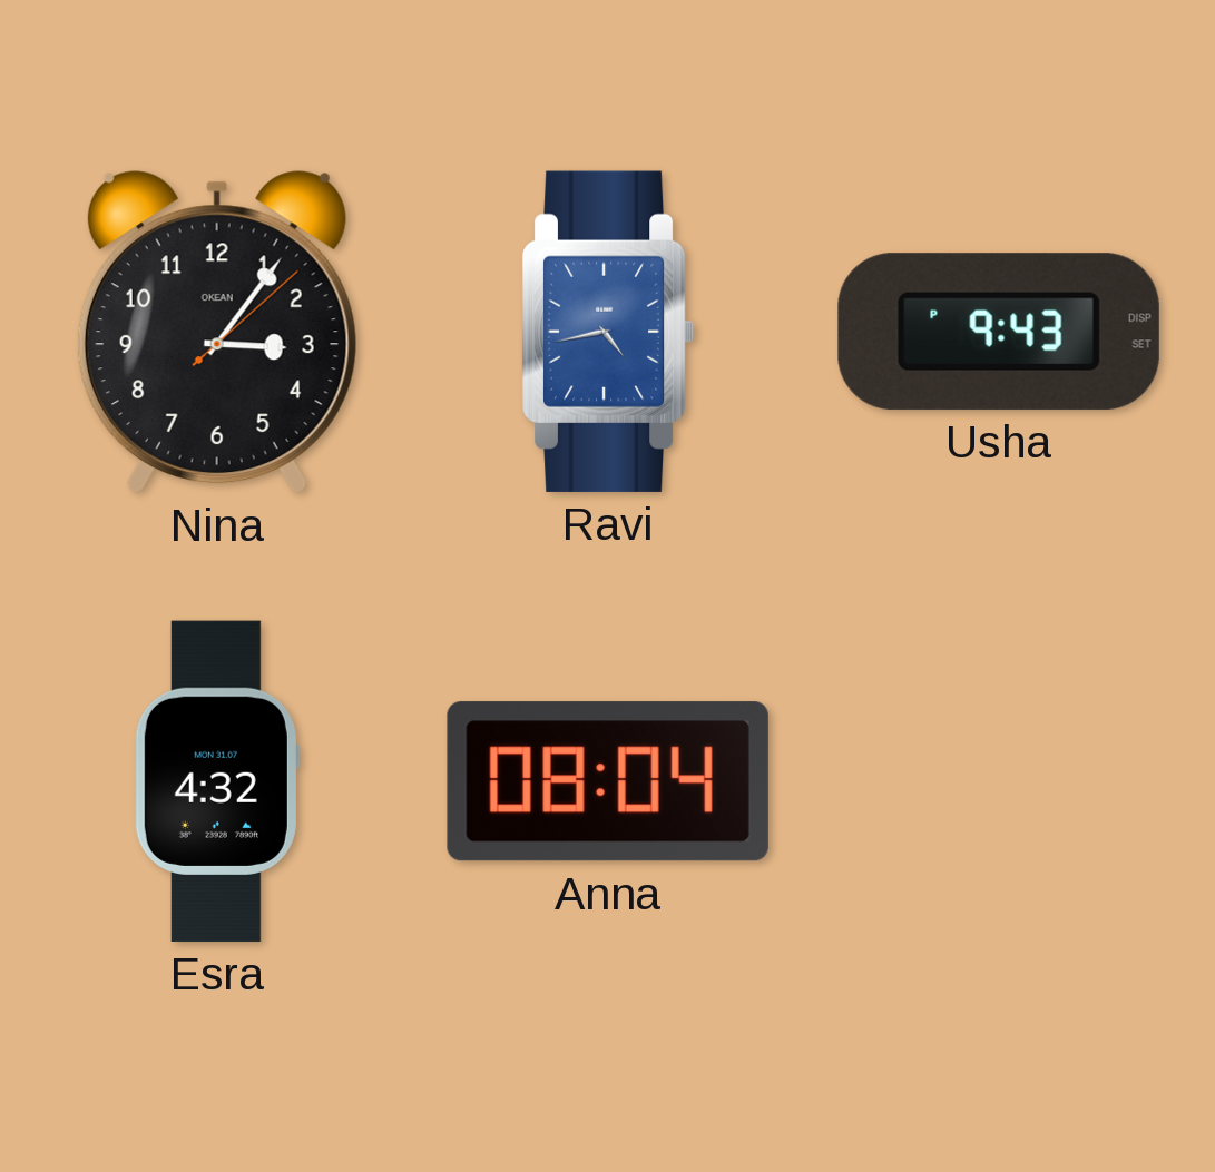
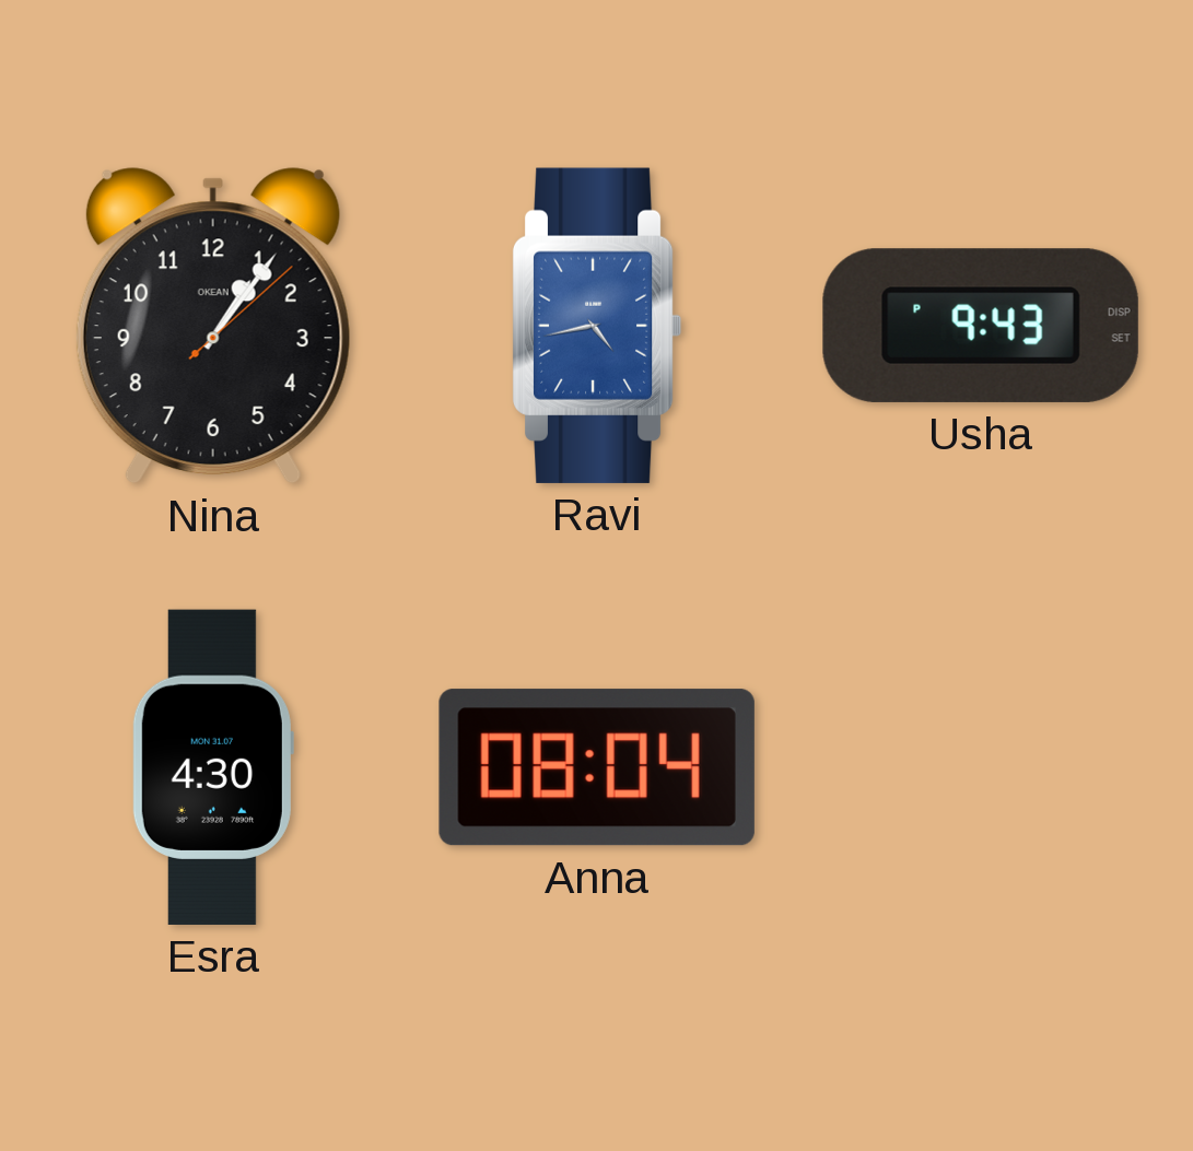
Nina: 3:06 -> 1:06 (213, 326)
Esra: 4:32 -> 4:30 (213, 767)
